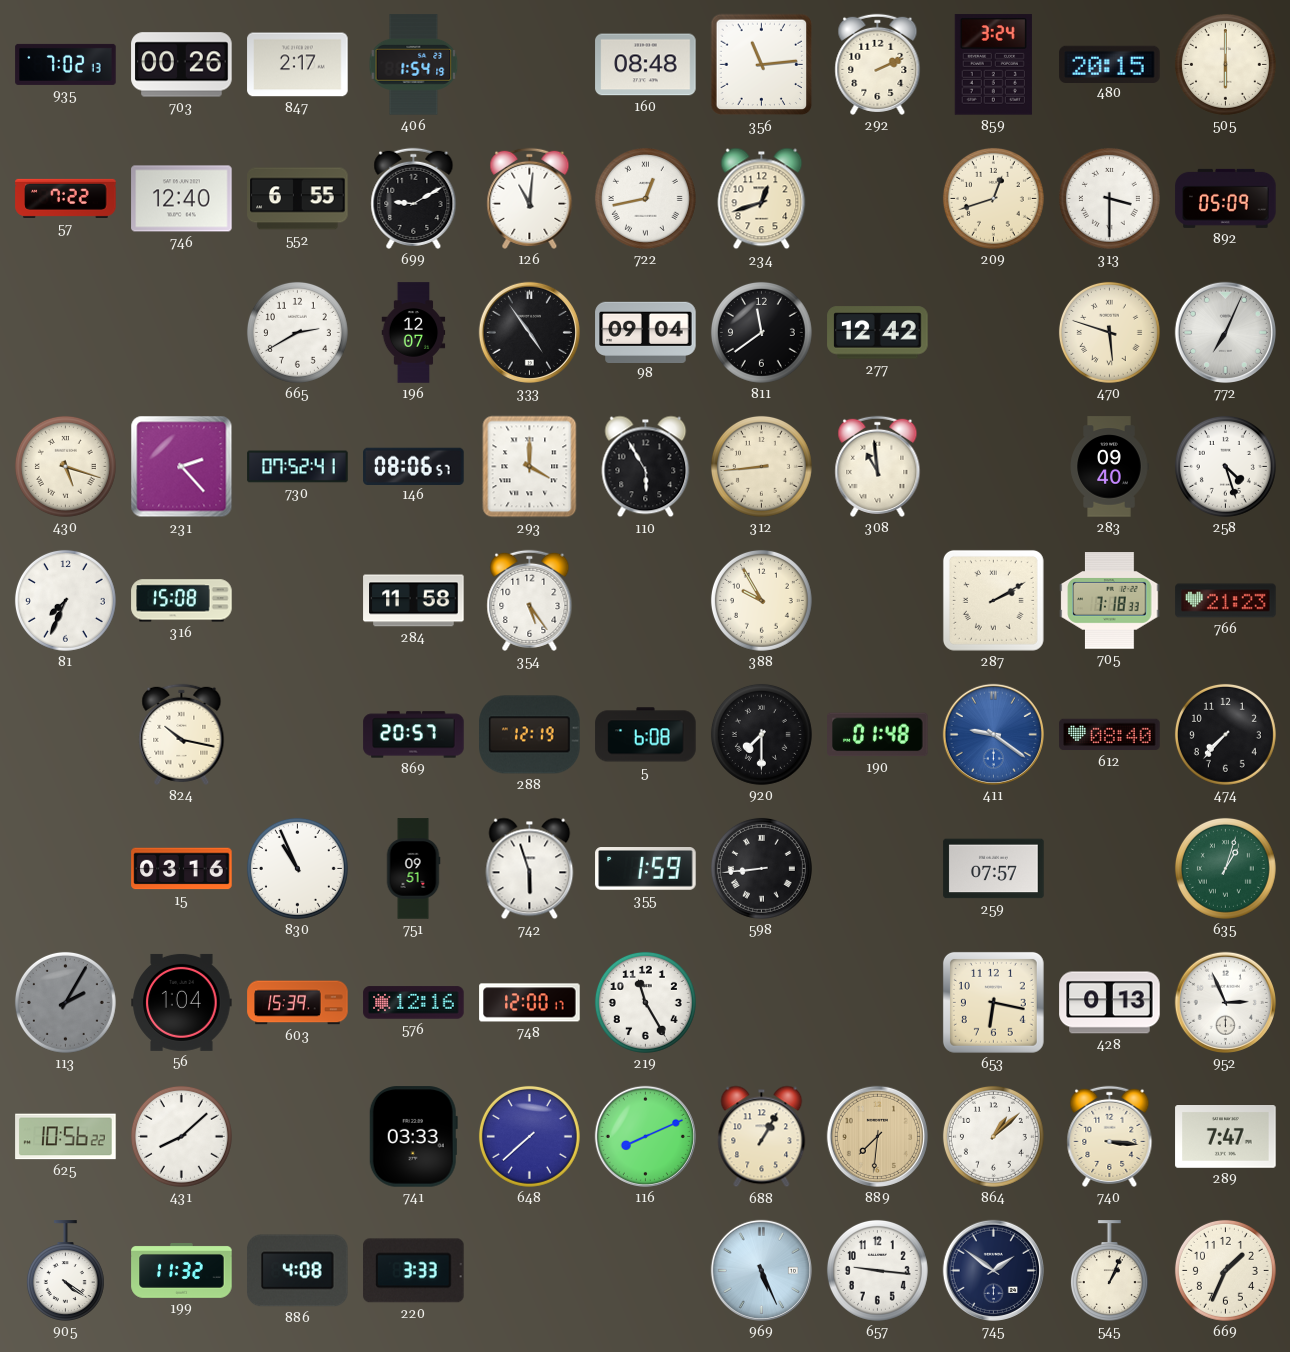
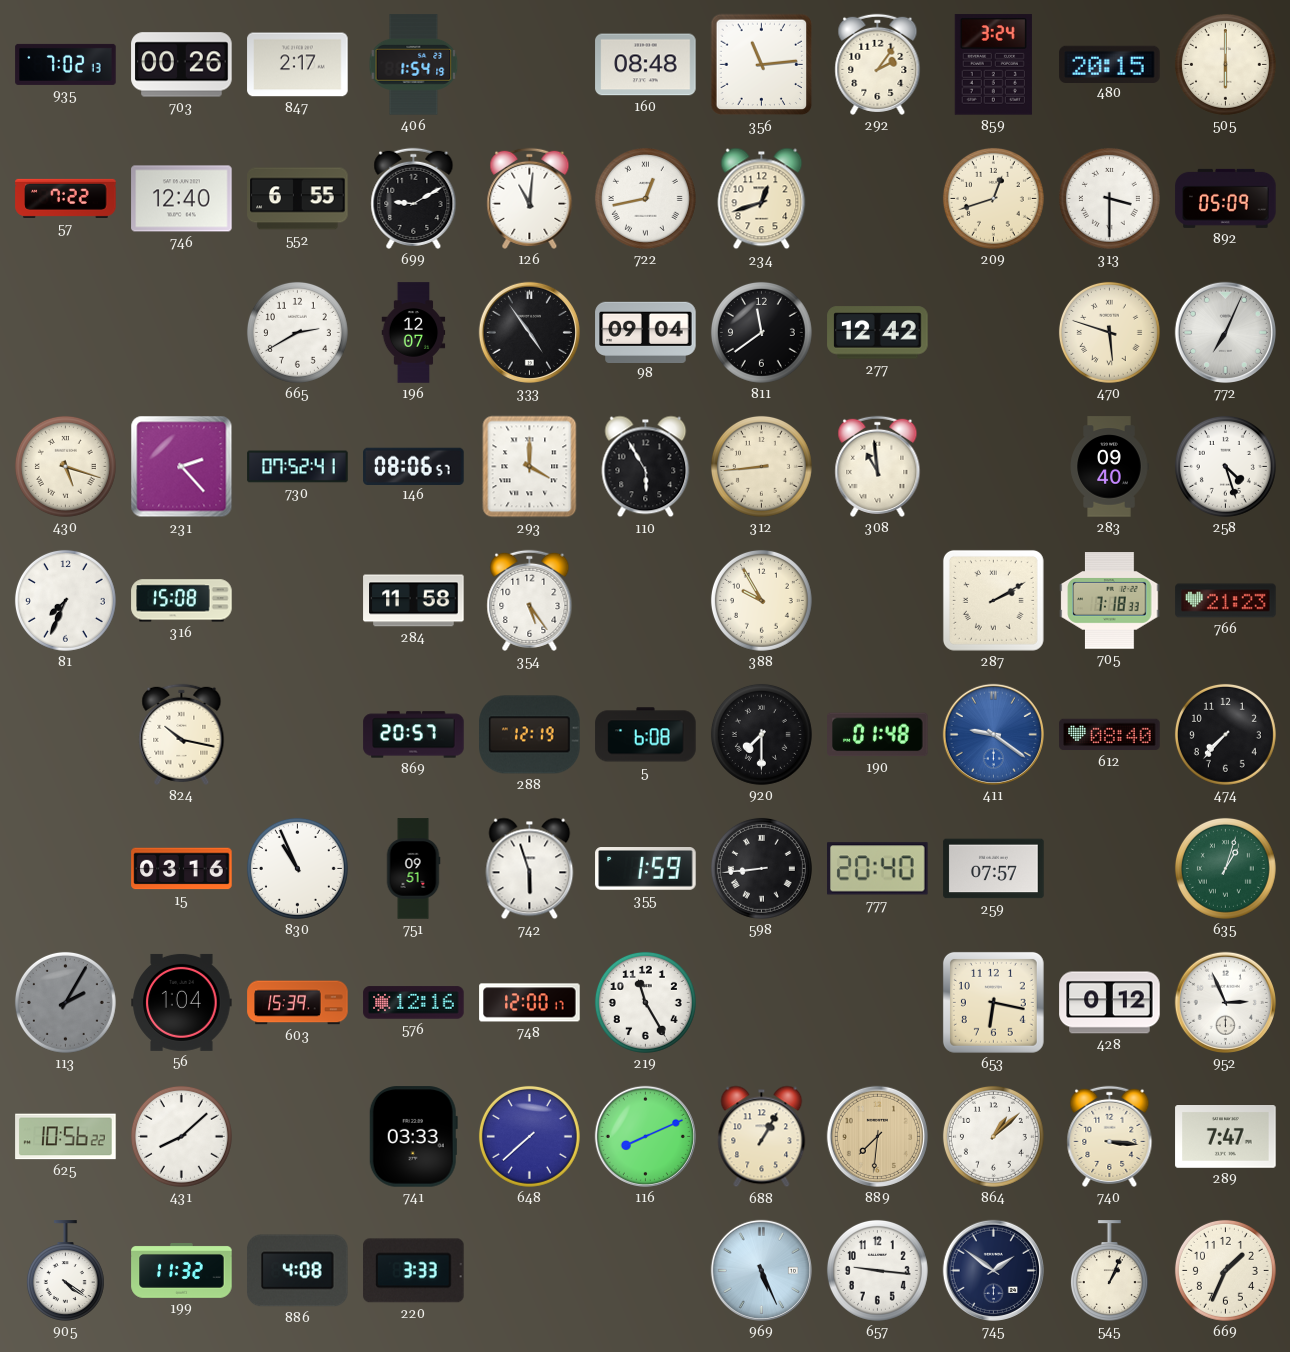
292: 2:11 -> 2:06 (878, 64)
777: none -> 20:40 (878, 869)
428: 0:13 -> 0:12 (1110, 1003)
